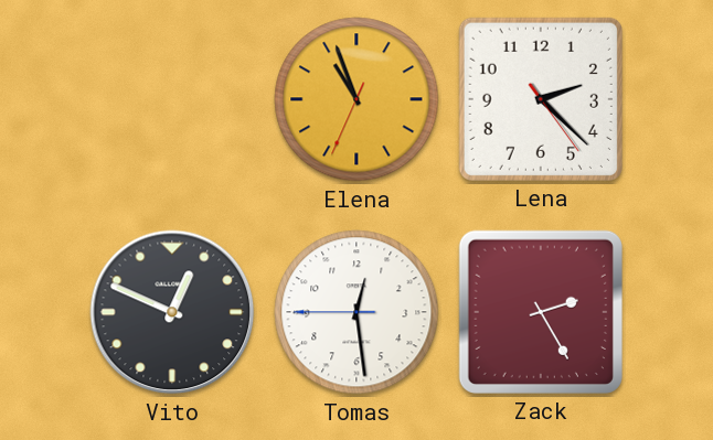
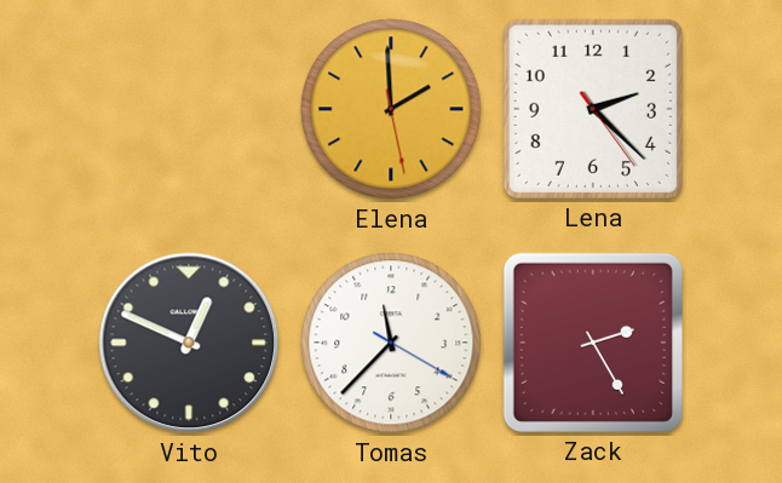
Elena: 10:56 -> 1:59 (391, 109)
Tomas: 12:28 -> 11:37 (391, 343)
